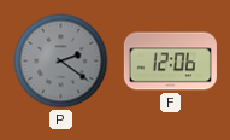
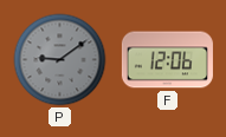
P: 2:21 -> 9:09 (60, 60)
